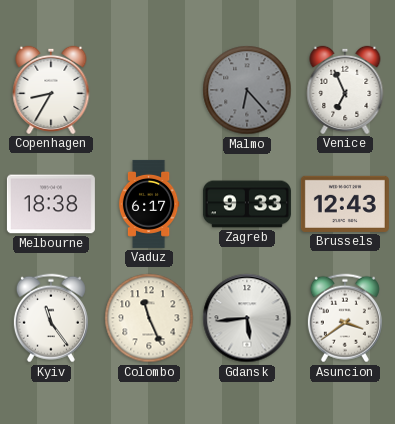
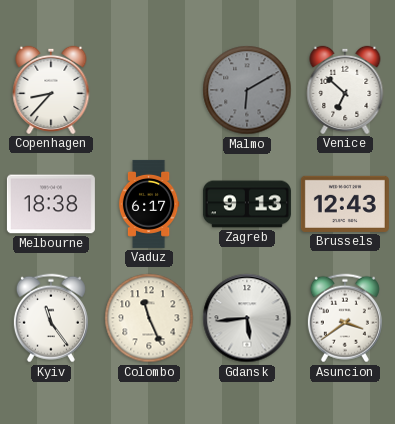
Copenhagen: 8:35 -> 8:37 (51, 90)
Malmo: 6:23 -> 6:10 (247, 90)
Venice: 6:56 -> 6:52 (345, 90)
Zagreb: 9:33 -> 9:13 (247, 204)
